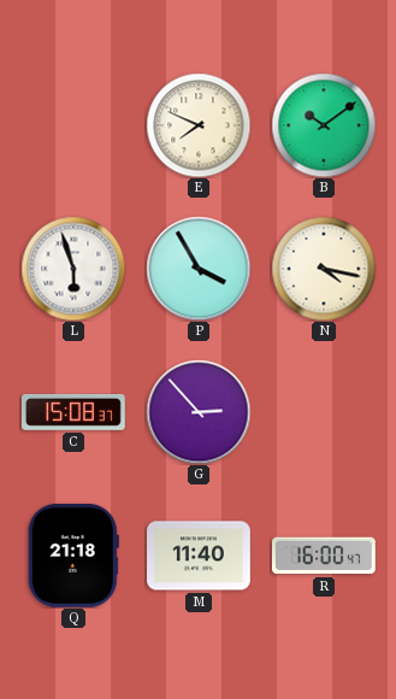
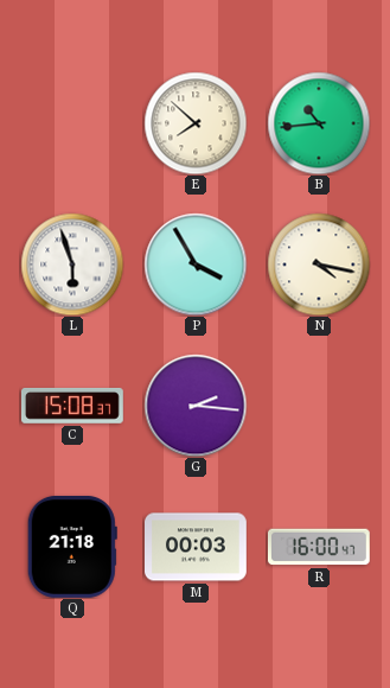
E: 7:49 -> 7:52 (196, 123)
B: 10:09 -> 10:44 (319, 123)
G: 2:53 -> 2:16 (196, 406)
M: 11:40 -> 00:03 (197, 547)
